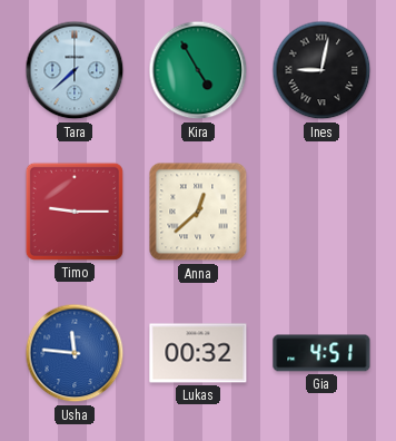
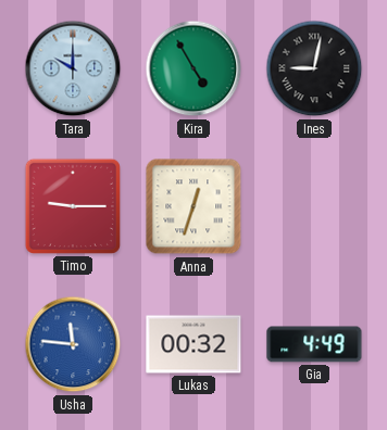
Tara: 7:38 -> 10:00 (73, 68)
Anna: 12:38 -> 12:33 (193, 206)
Gia: 4:51 -> 4:49 (314, 344)
